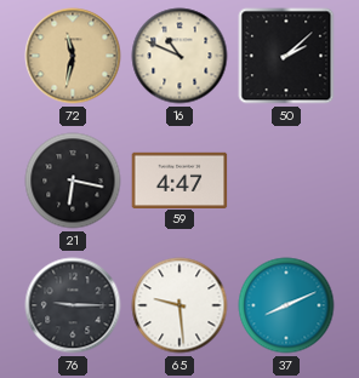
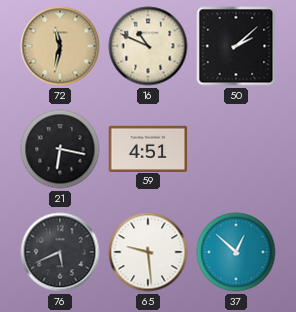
59: 4:47 -> 4:51 (148, 148)
76: 9:15 -> 5:41 (60, 252)
37: 8:11 -> 12:52 (236, 252)
